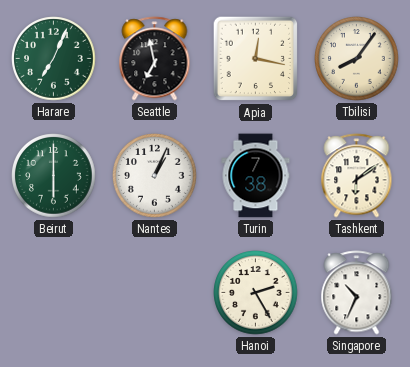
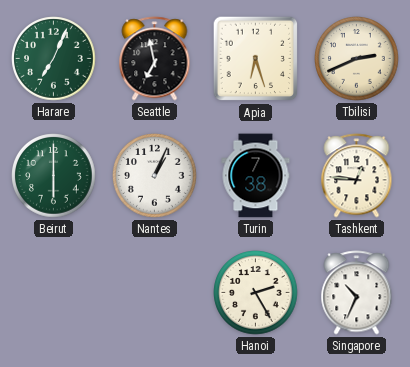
Apia: 12:17 -> 6:27 (256, 59)
Tbilisi: 8:06 -> 2:41 (357, 59)
Tashkent: 6:09 -> 12:46 (357, 176)
